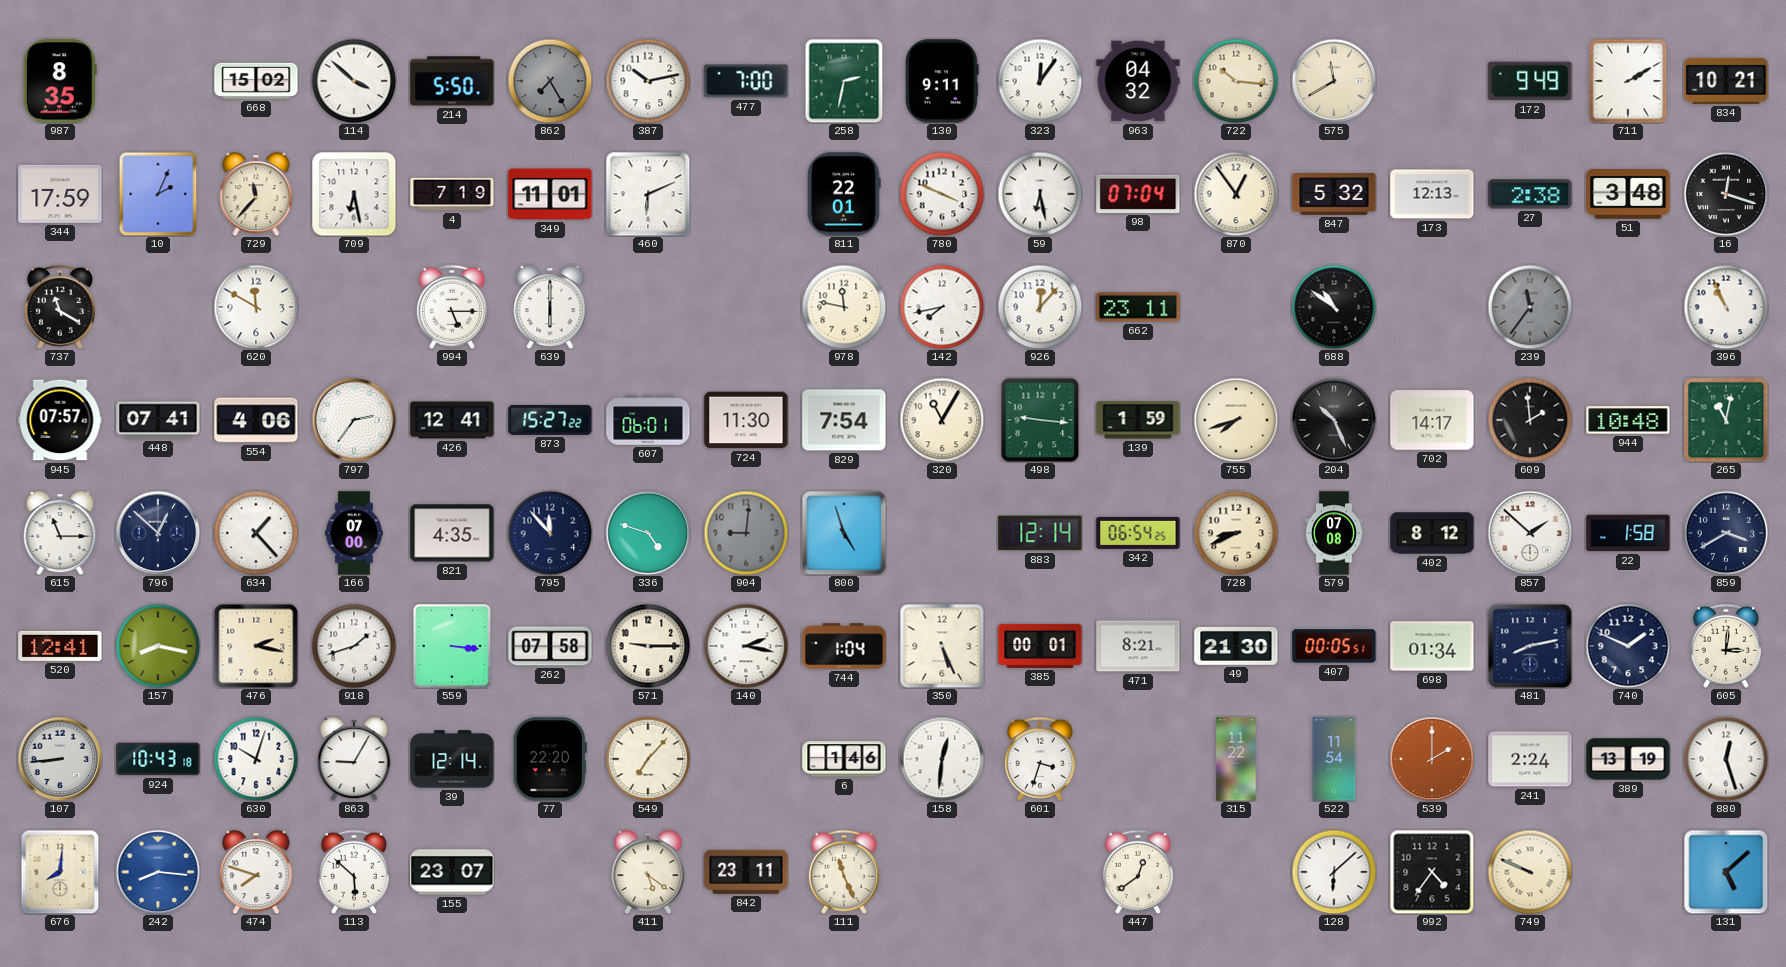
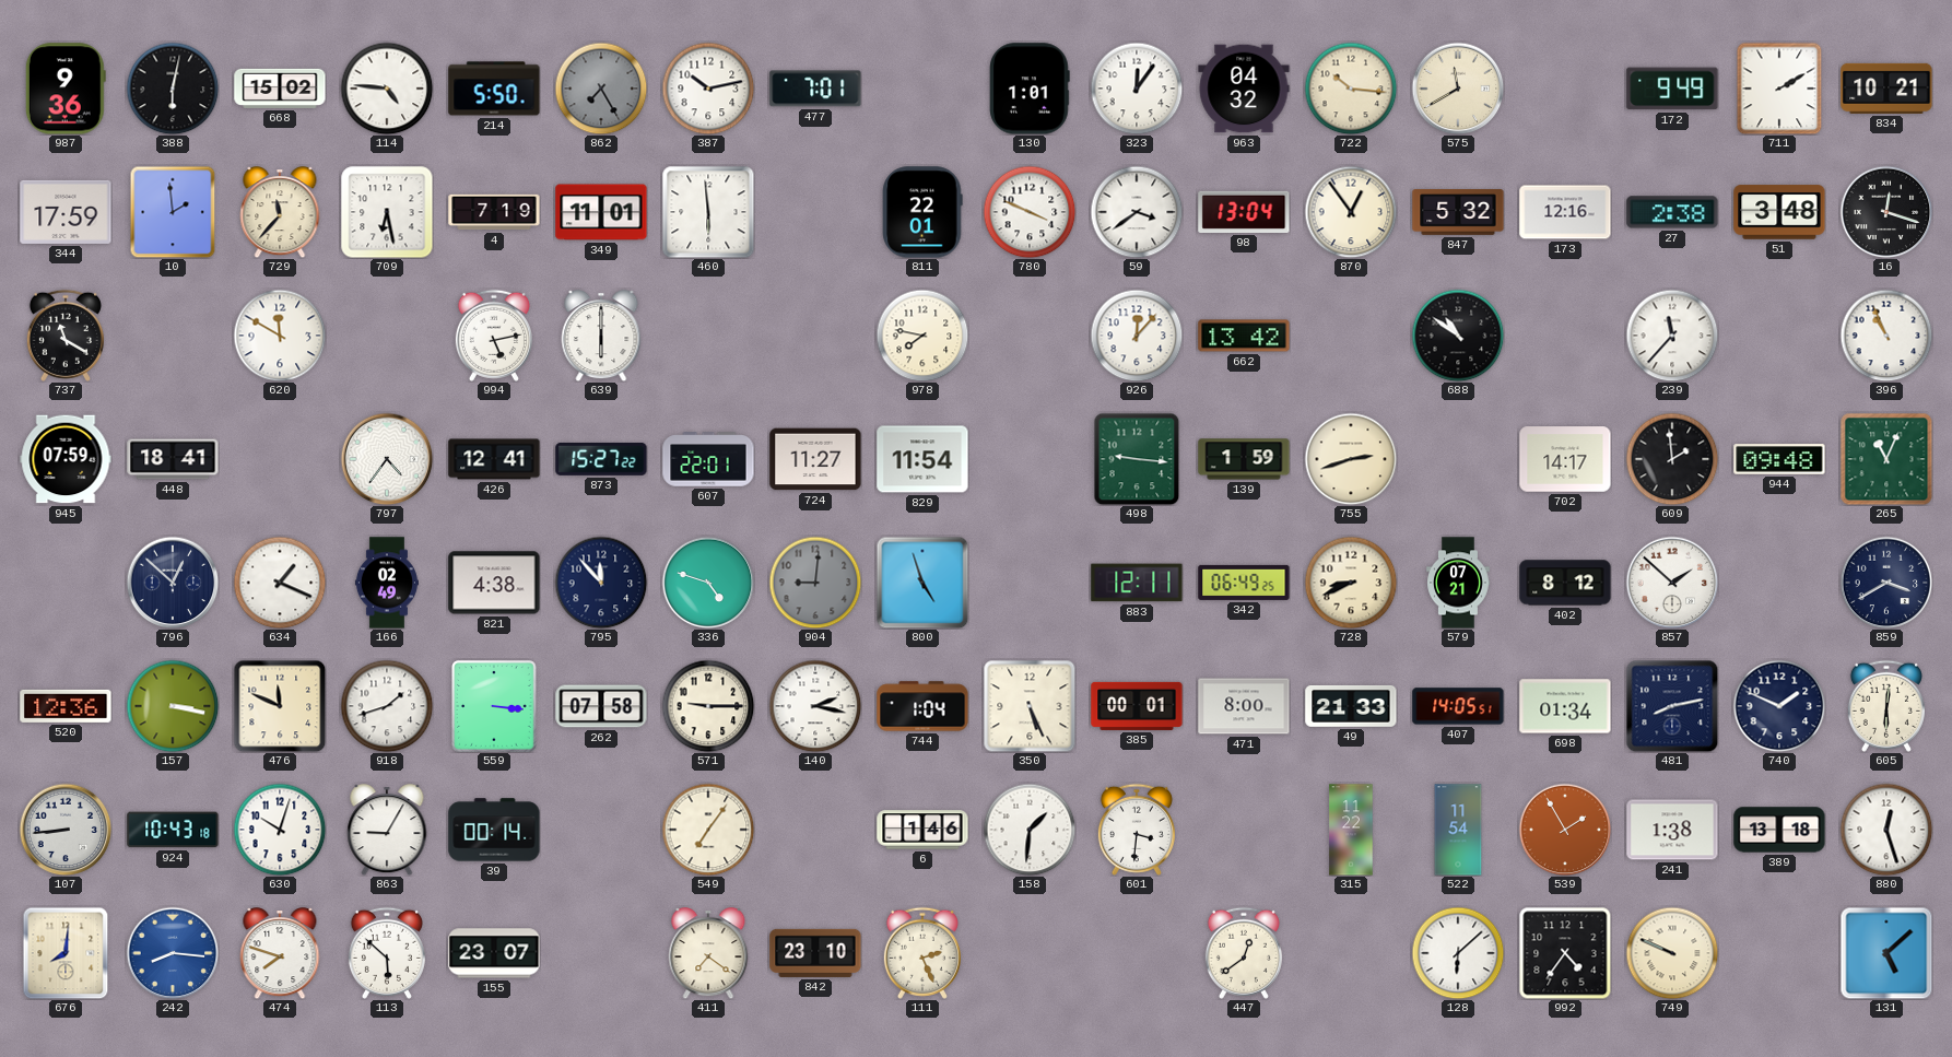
987: 8:35 -> 9:36 (66, 89)
388: none -> 6:02 (173, 89)
114: 3:52 -> 4:46 (387, 89)
477: 7:00 -> 7:01 (815, 89)
258: 2:32 -> none (844, 81)
130: 9:11 -> 1:01 (1030, 89)
10: 2:04 -> 1:59 (173, 212)
460: 6:11 -> 5:59 (708, 212)
59: 6:28 -> 3:39 (1137, 212)
98: 07:04 -> 13:04 (1244, 212)
173: 12:13 -> 12:16 (1565, 212)
994: 5:15 -> 5:13 (494, 336)
978: 11:47 -> 7:47 (922, 336)
142: 7:43 -> none (942, 307)
662: 23:11 -> 13:42 (1244, 336)
239: 11:36 -> 11:37 (1672, 336)
239 dial: grey -> white (1672, 336)
945: 07:57 -> 07:59 (66, 459)
448: 07:41 -> 18:41 (173, 459)
554: 4:06 -> none (256, 420)
797: 2:36 -> 4:36 (387, 459)
607: 06:01 -> 22:01 (708, 459)
724: 11:30 -> 11:27 (815, 459)
829: 7:54 -> 11:54 (922, 459)
320: 11:05 -> none (942, 420)
755: 7:42 -> 2:42 (1351, 459)
204: 10:26 -> none (1334, 420)
944: 10:48 -> 09:48 (1779, 459)
265: 11:02 -> 11:04 (1886, 459)
615: 11:15 -> none (60, 533)
634: 1:23 -> 1:19 (280, 583)
166: 07:00 -> 02:49 (387, 583)
821: 4:35 -> 4:38 (494, 583)
883: 12:14 -> 12:11 (1137, 583)
342: 06:54 -> 06:49 (1244, 583)
579: 07:08 -> 07:21 (1458, 583)
22: 1:58 -> none (1628, 533)
520: 12:41 -> 12:36 (66, 706)
157: 8:17 -> 3:17 (173, 706)
476: 2:17 -> 11:49 (280, 706)
471: 8:21 -> 8:00 (1244, 706)
49: 21:30 -> 21:33 (1351, 706)
407: 00:05 -> 14:05 (1458, 706)
605: 3:01 -> 6:01 (1886, 706)
39: 12:14 -> 00:14 (494, 830)
77: 22:20 -> none (550, 759)
549: 7:07 -> 7:06 (708, 830)
158: 12:31 -> 1:31 (1030, 830)
601: 3:33 -> 3:31 (1137, 830)
539: 2:00 -> 1:55 (1565, 830)
241: 2:24 -> 1:38 (1672, 830)
389: 13:19 -> 13:18 (1779, 830)
411: 5:21 -> 7:21 (708, 953)
842: 23:11 -> 23:10 (815, 953)
111: 11:26 -> 2:26 (922, 953)
